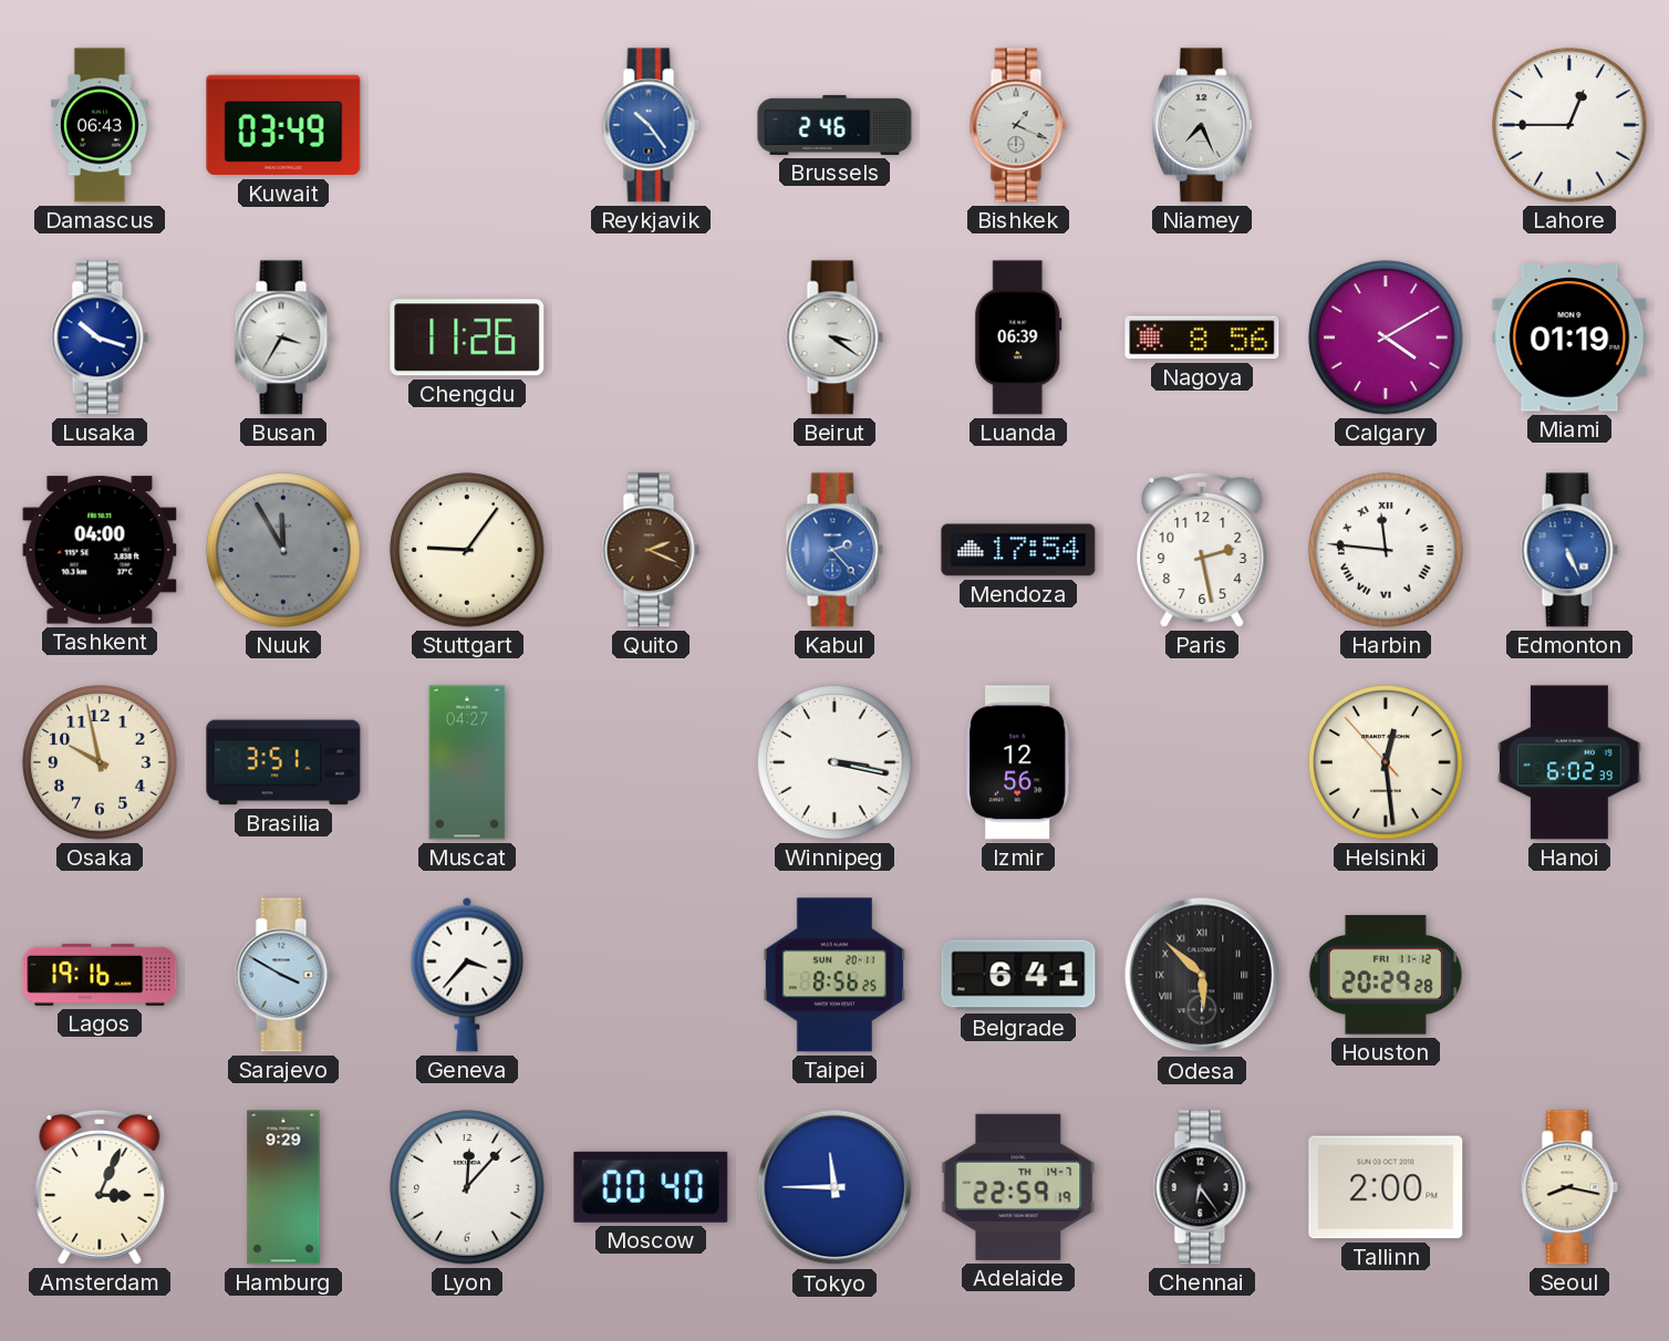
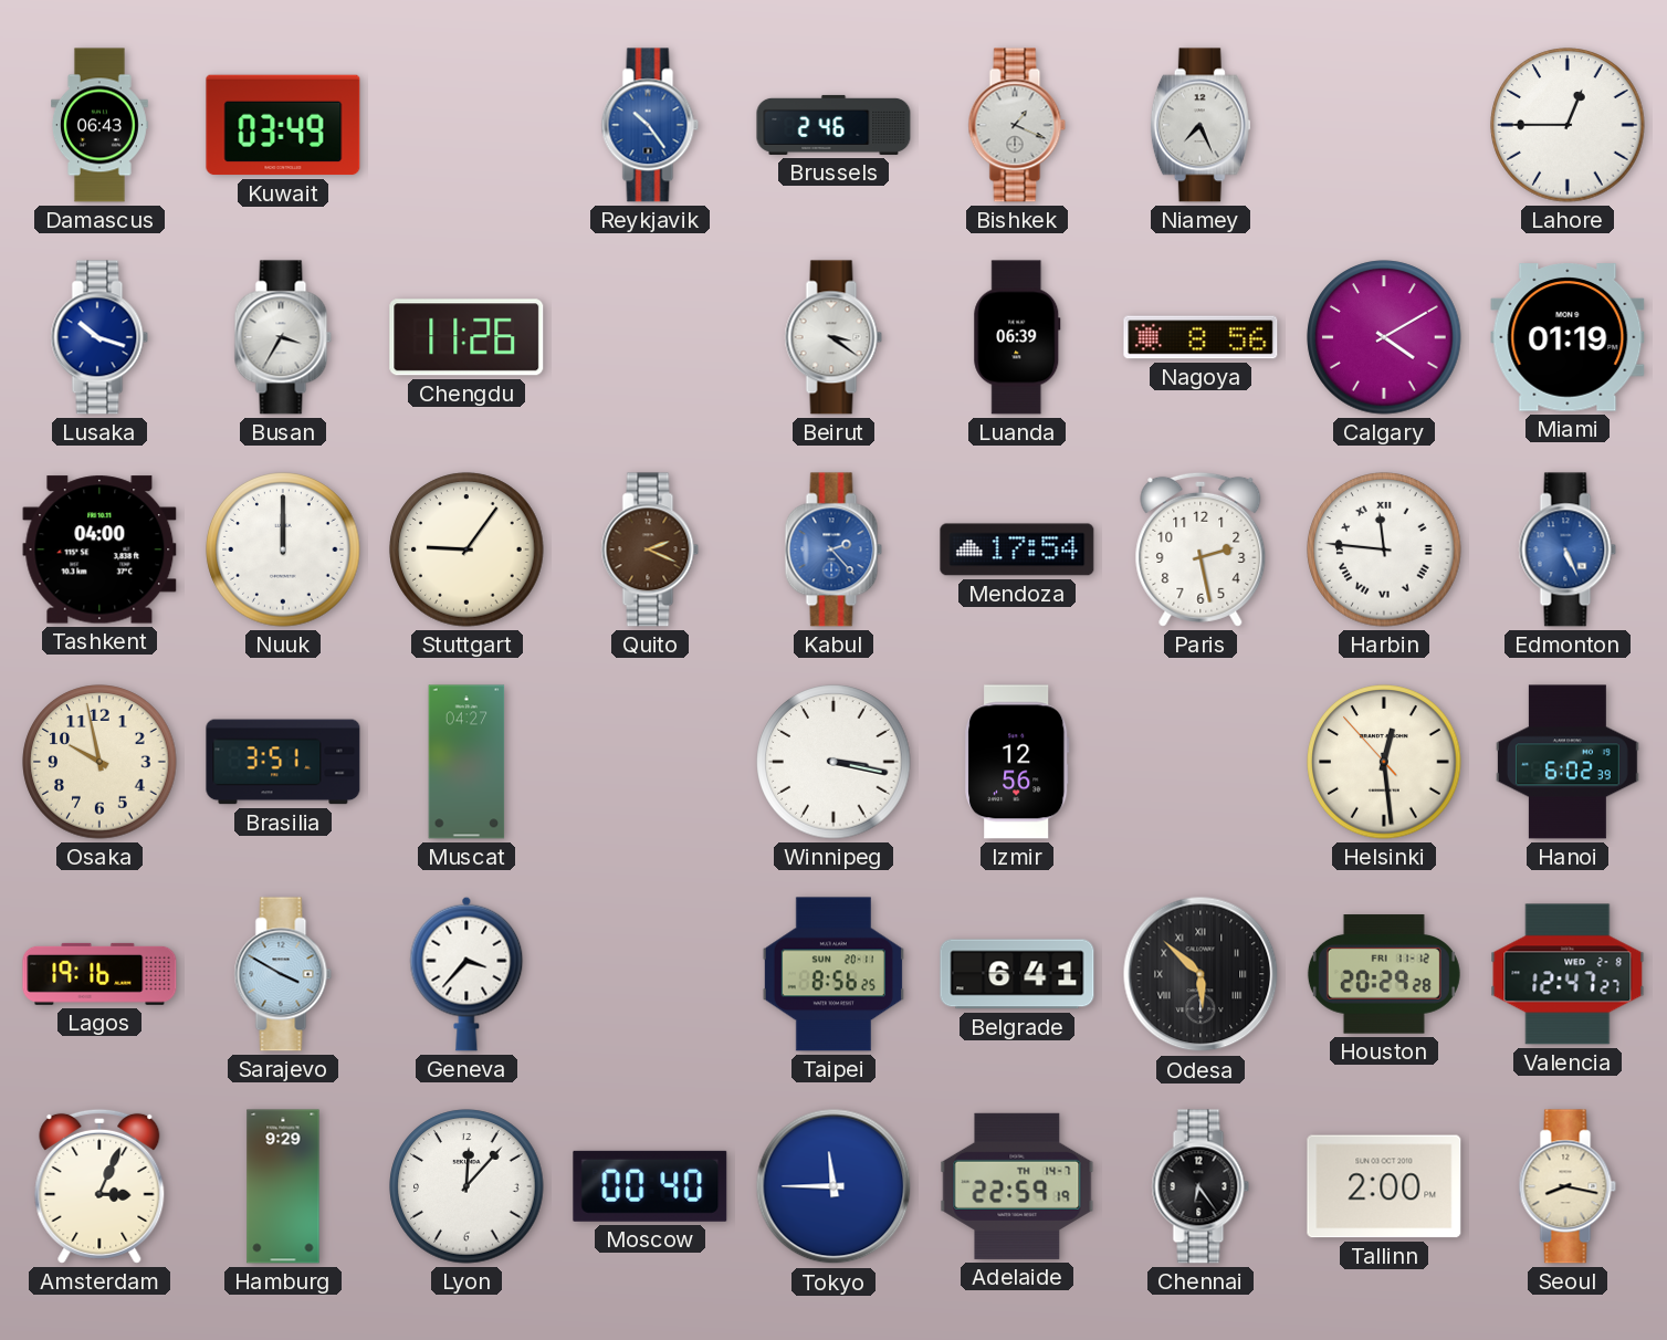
Nuuk: 11:55 -> 12:00 (283, 549)
Nuuk dial: grey -> white (283, 549)
Valencia: none -> 12:47 (1568, 974)
